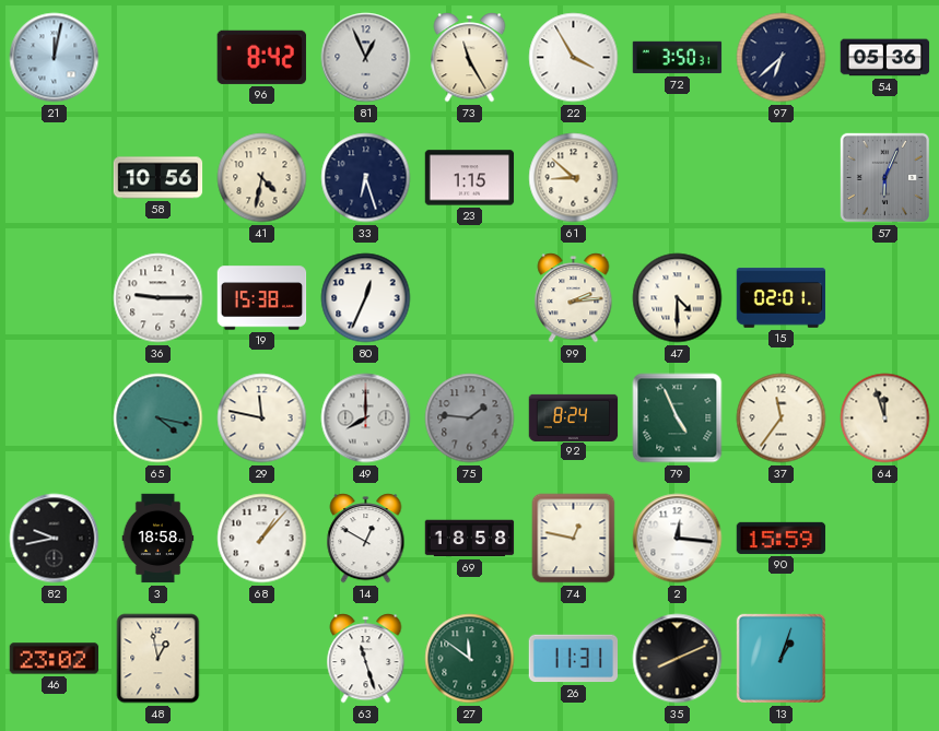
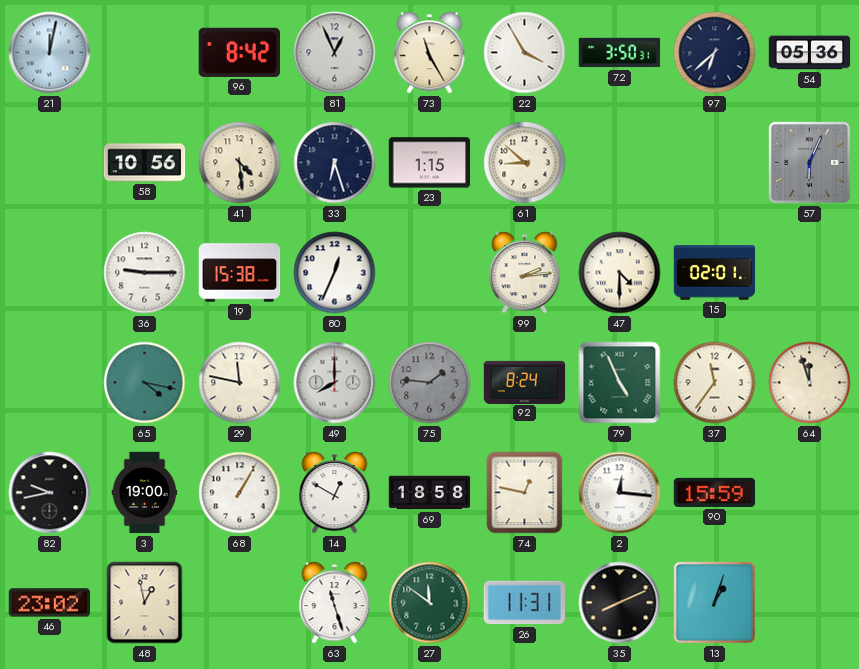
41: 4:32 -> 4:29 (240, 163)
3: 18:58 -> 19:00 (145, 493)
68: 1:07 -> 1:05 (240, 493)
